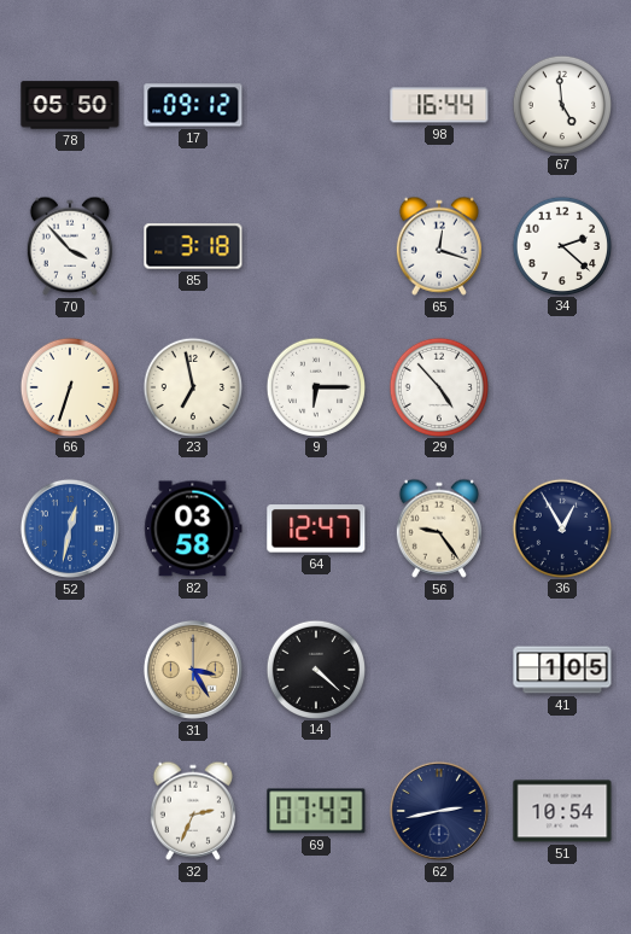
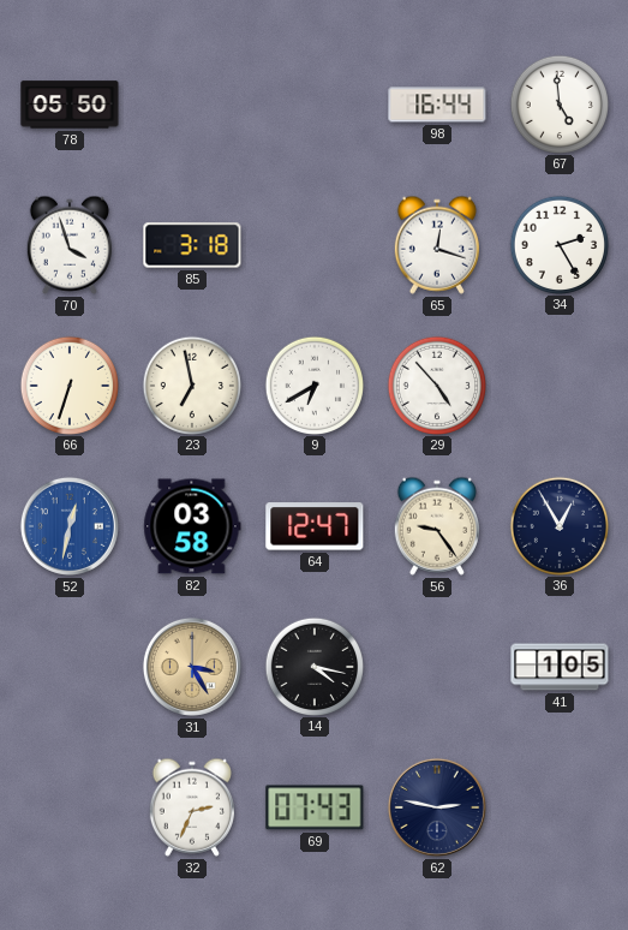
17: 09:12 -> none (193, 105)
70: 3:53 -> 3:57 (70, 245)
34: 2:22 -> 2:25 (558, 244)
9: 6:15 -> 6:40 (313, 384)
14: 4:22 -> 4:17 (313, 666)
62: 2:43 -> 2:47 (437, 807)
51: 10:54 -> none (562, 811)
